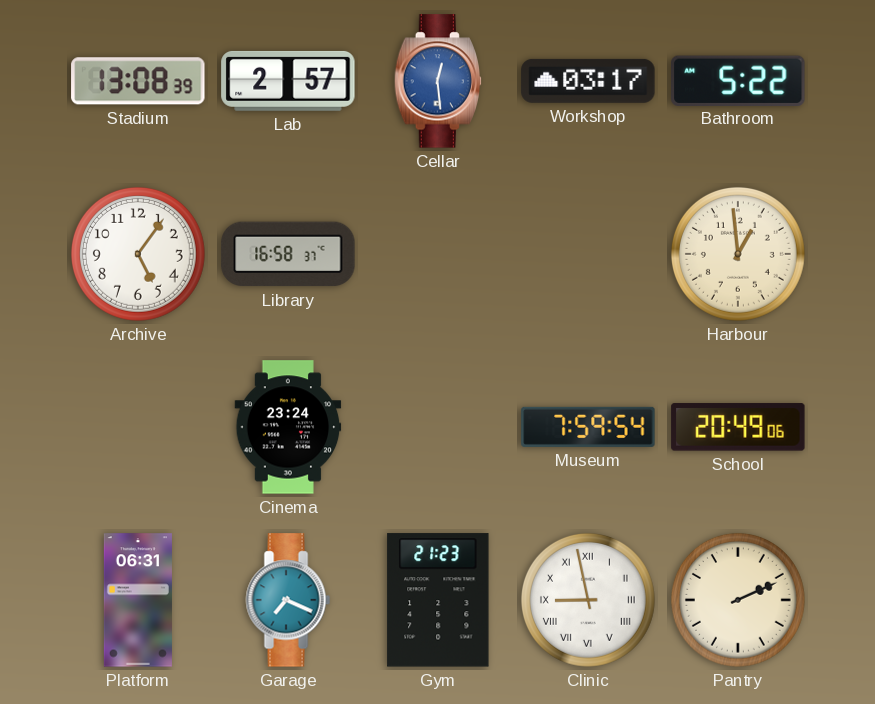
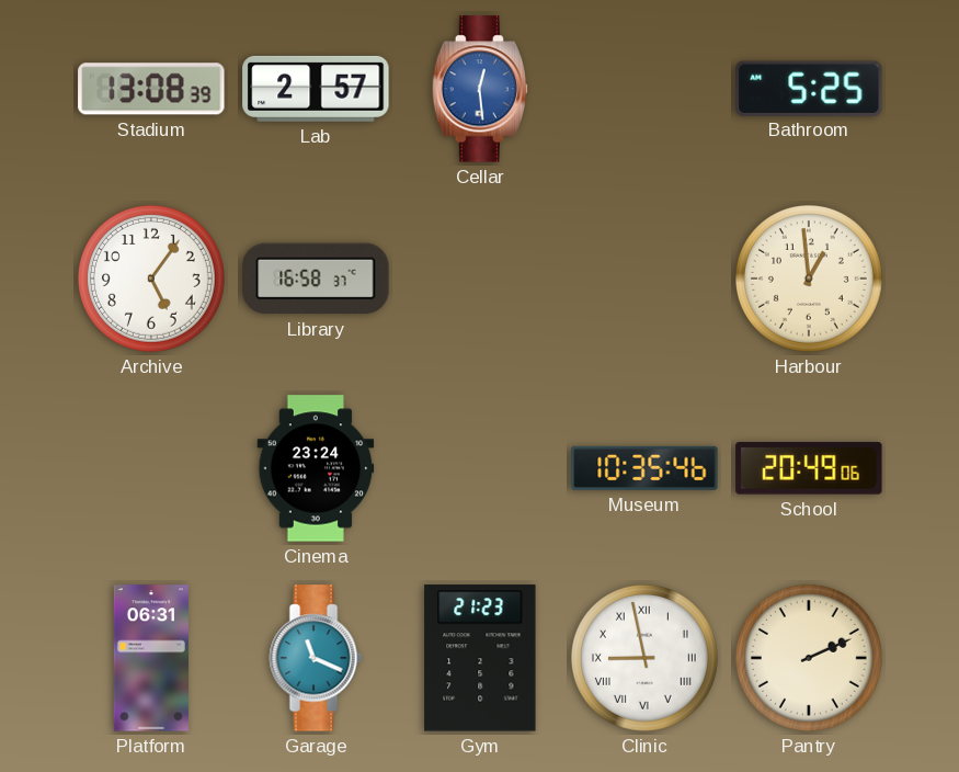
Workshop: 03:17 -> none (588, 81)
Bathroom: 5:22 -> 5:25 (809, 88)
Museum: 7:59 -> 10:35 (644, 468)
Garage: 7:19 -> 11:19 (316, 658)
